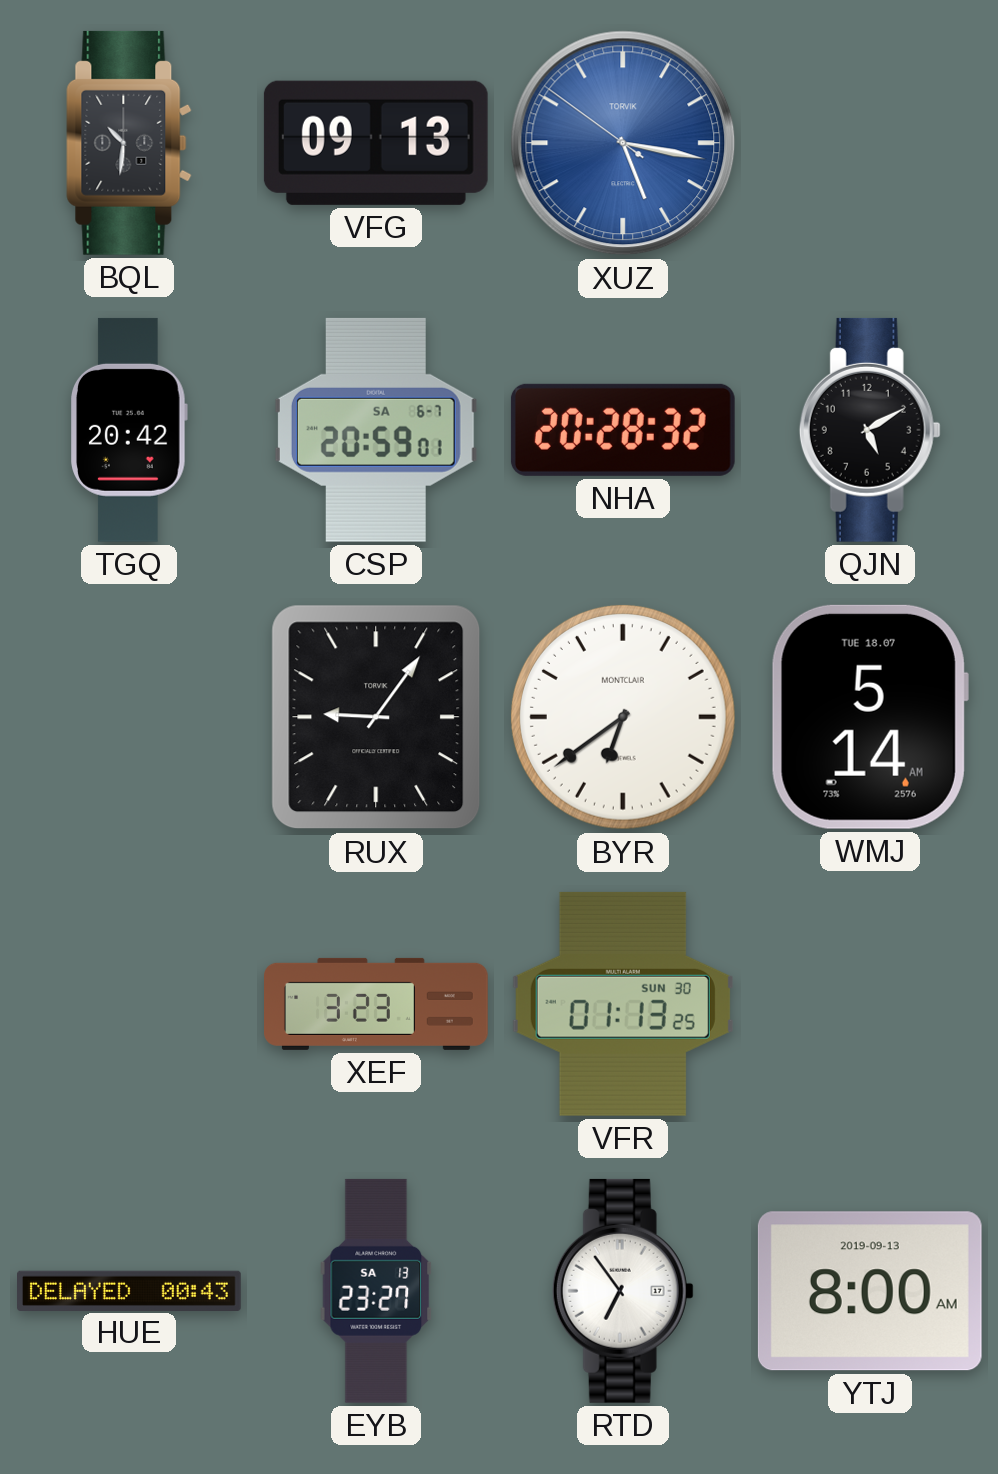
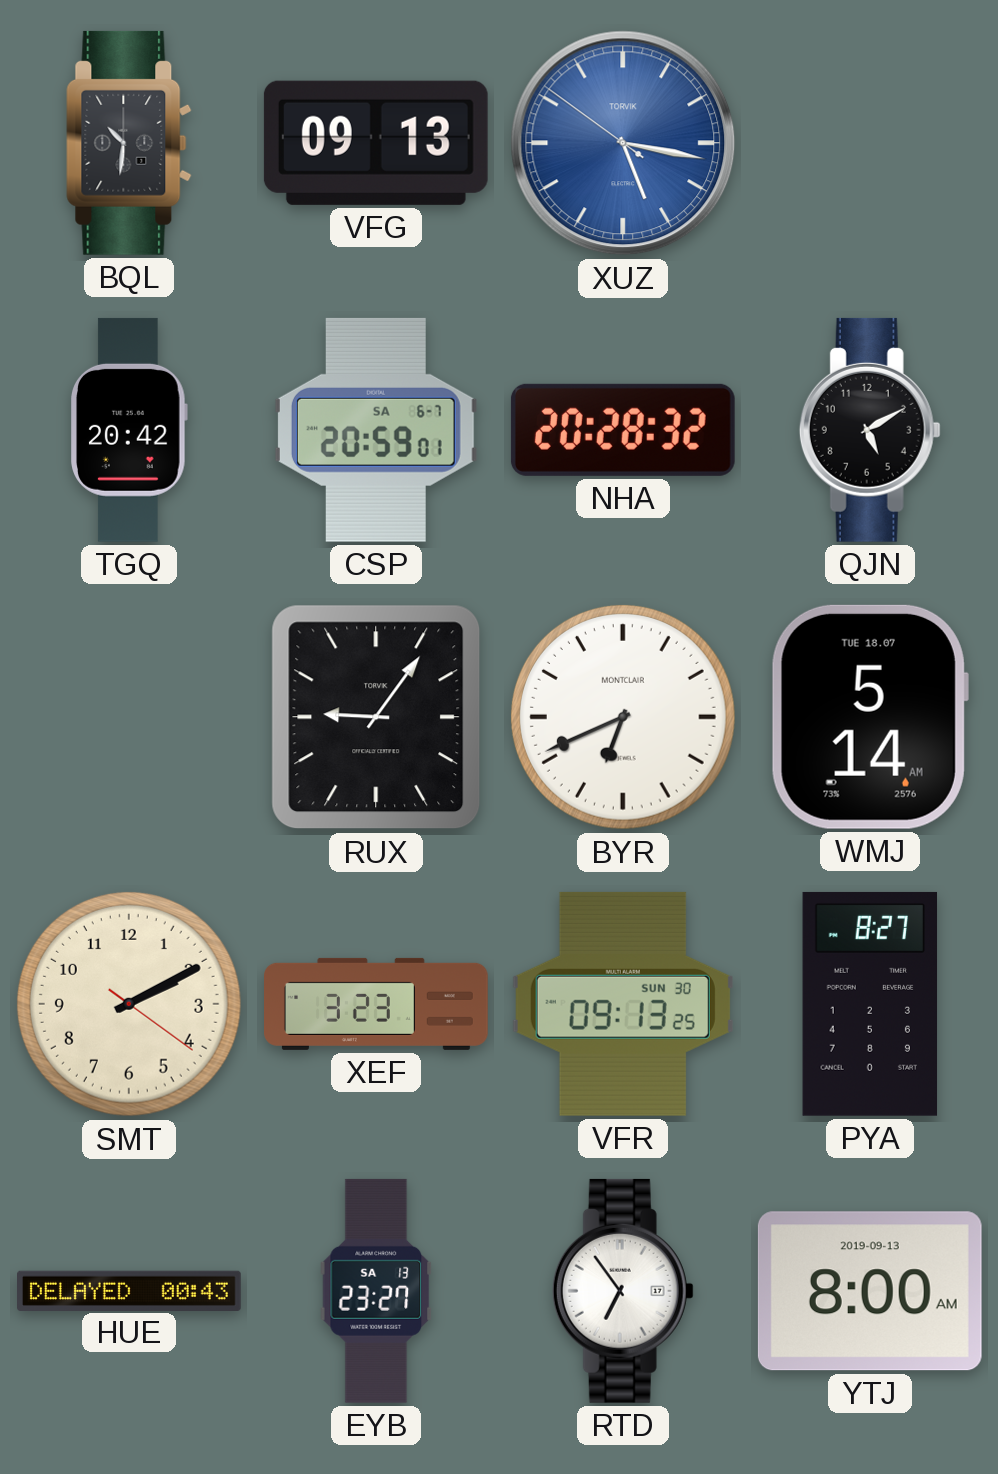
BYR: 6:39 -> 6:41 (623, 717)
SMT: none -> 2:10 (129, 1004)
VFR: 01:13 -> 09:13 (623, 1004)
PYA: none -> 8:27 (870, 1004)
